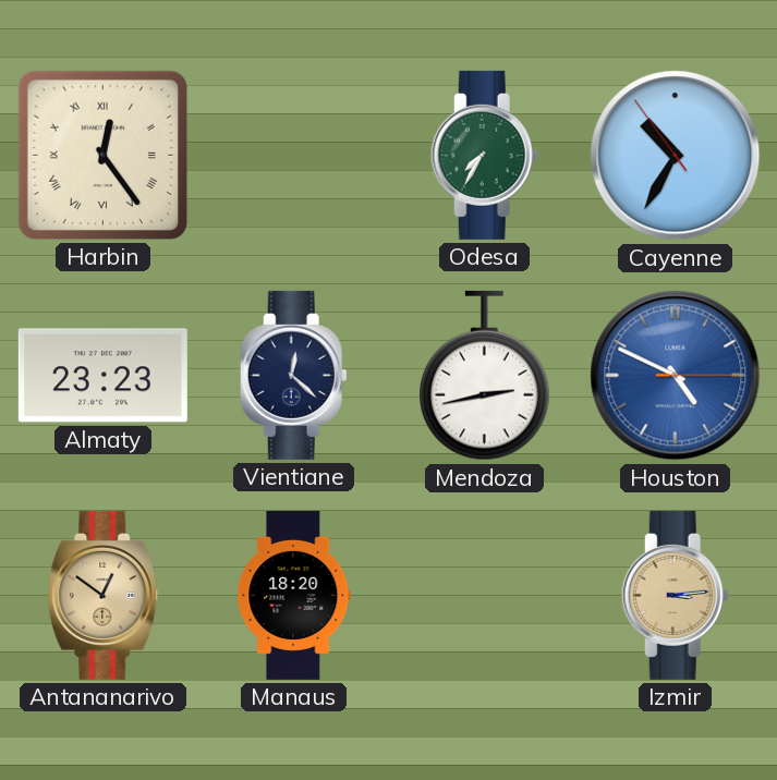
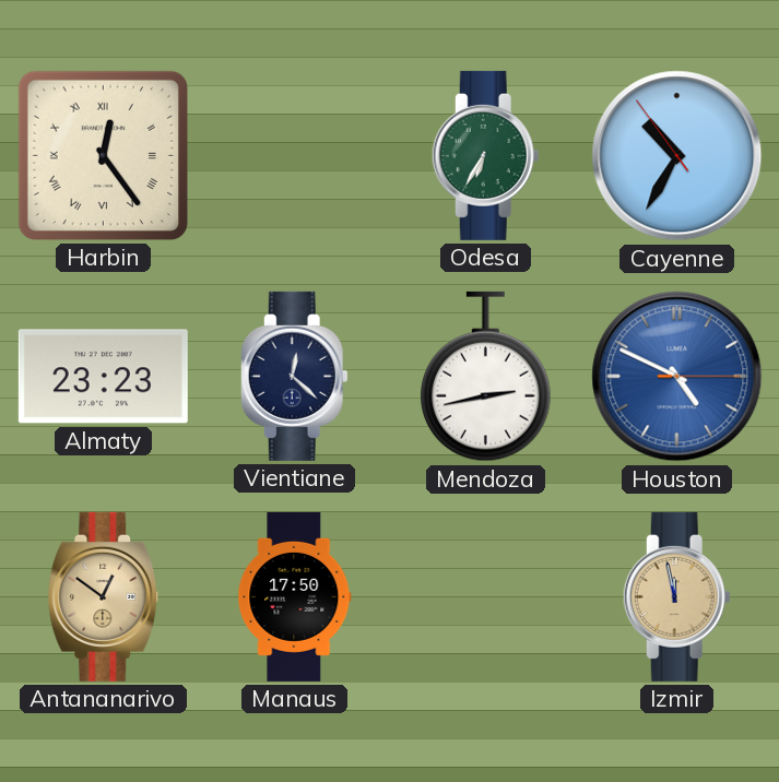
Odesa: 7:35 -> 6:35 (485, 155)
Manaus: 18:20 -> 17:50 (295, 596)
Izmir: 3:14 -> 11:58 (676, 596)
